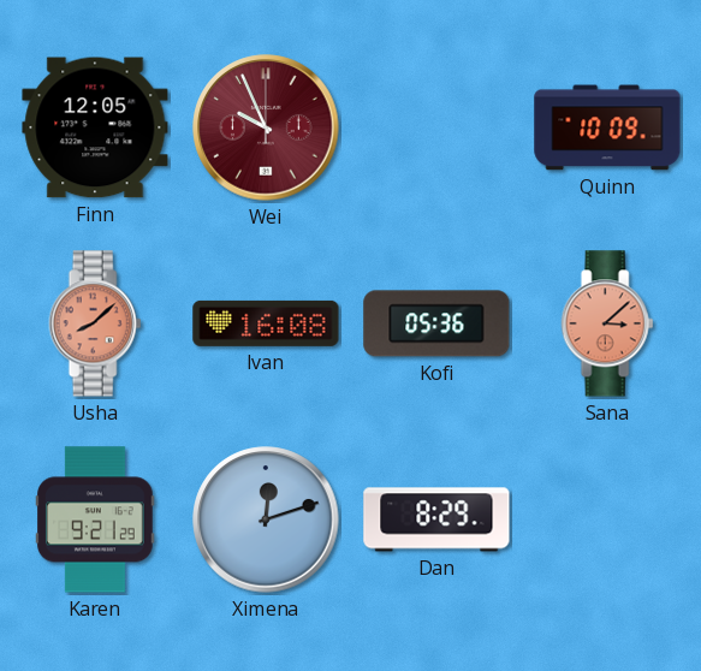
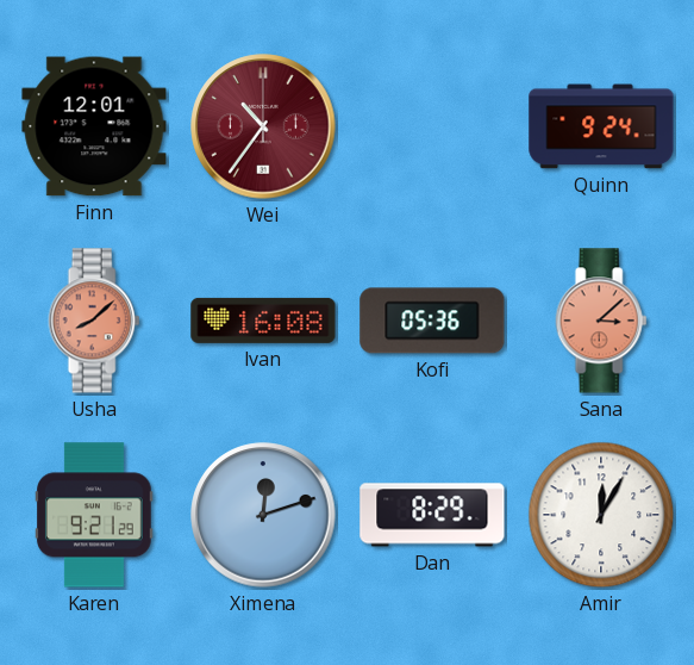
Finn: 12:05 -> 12:01 (94, 126)
Wei: 9:56 -> 10:36 (263, 126)
Quinn: 10:09 -> 9:24 (601, 126)
Amir: none -> 12:05 (601, 515)
